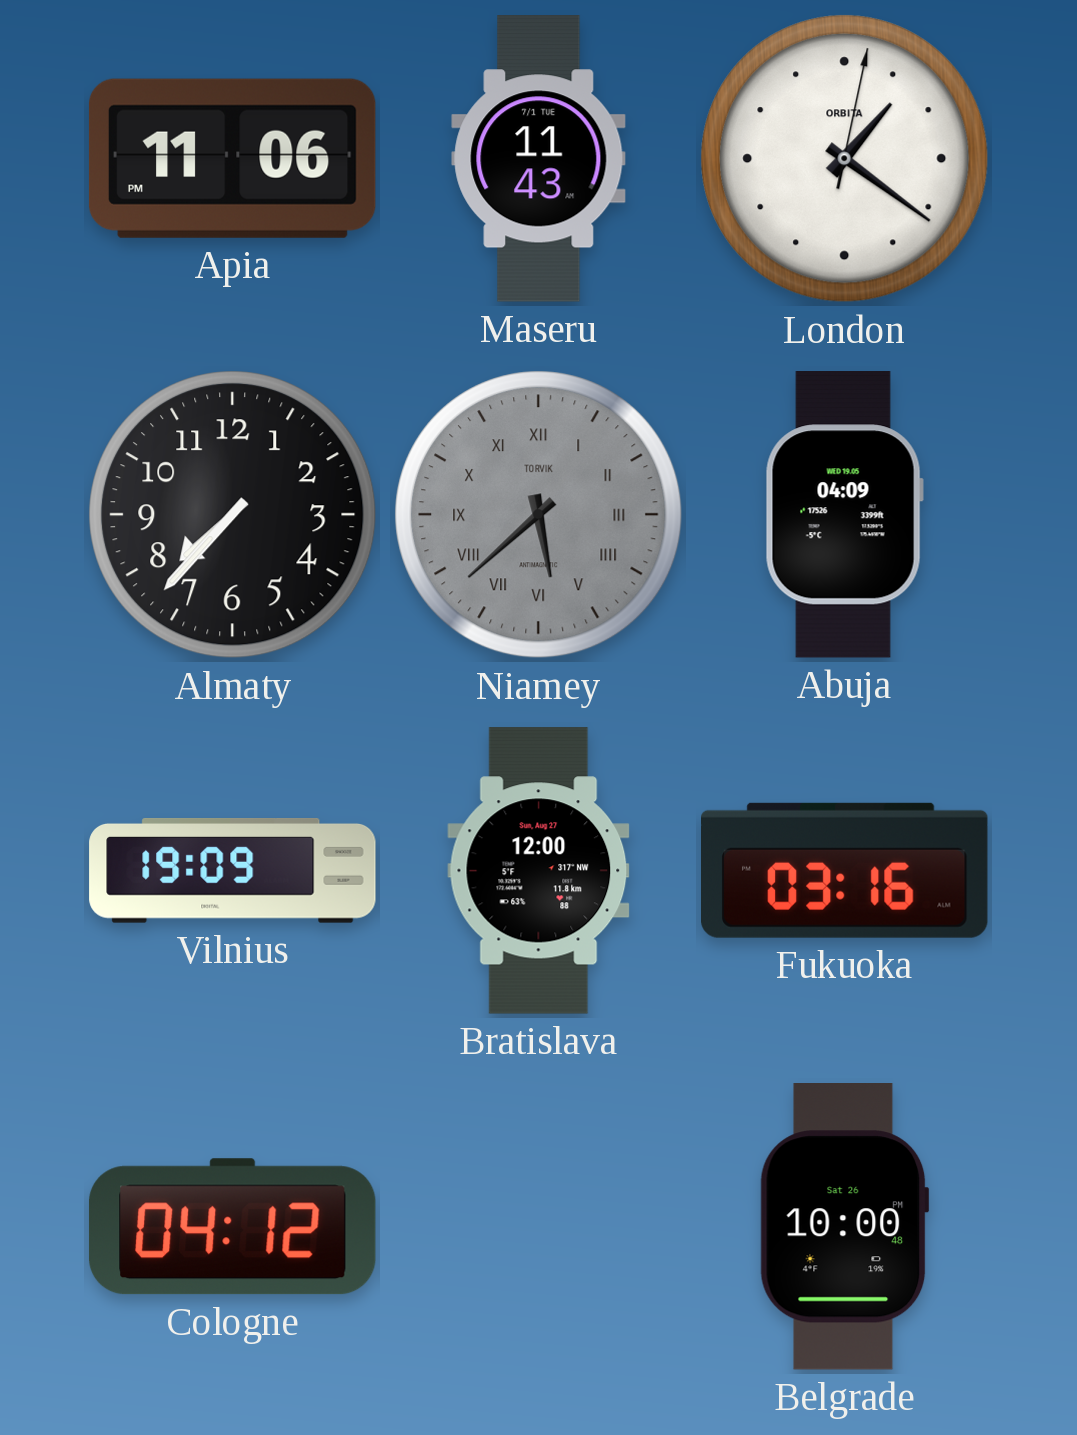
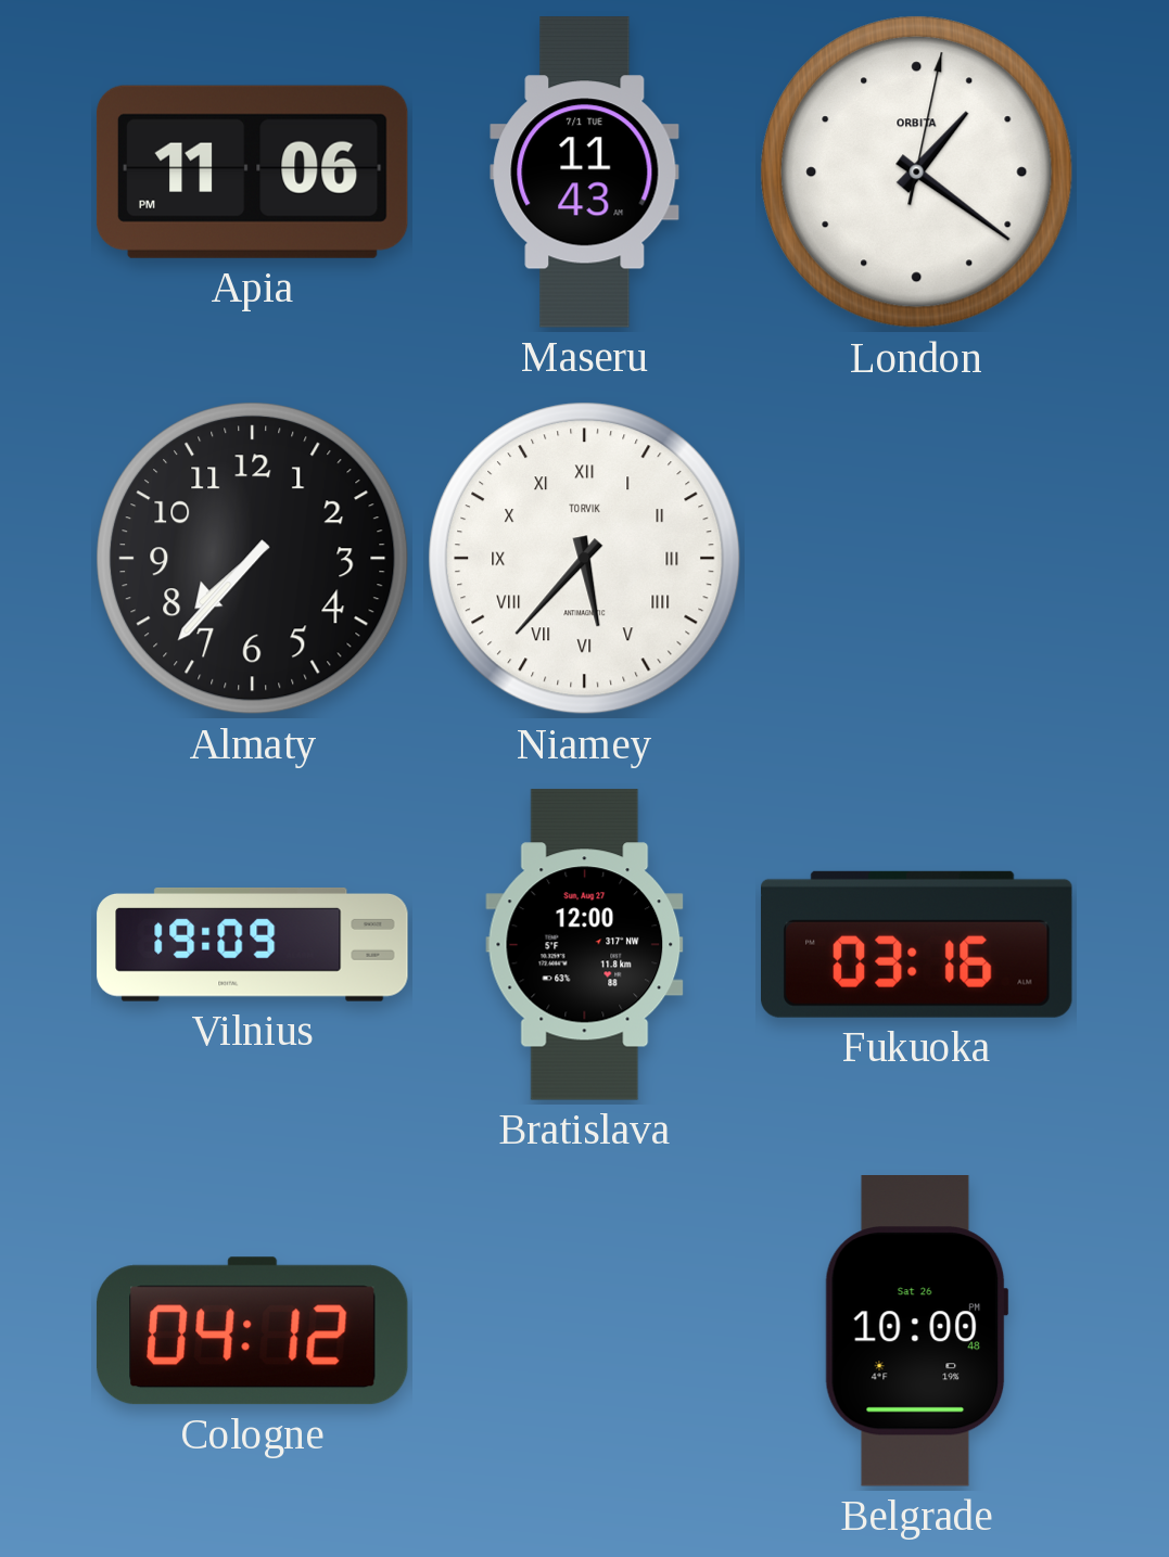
Niamey: 5:38 -> 5:37 (585, 559)
Niamey dial: grey -> white (585, 559)
Abuja: 04:09 -> none (844, 515)
